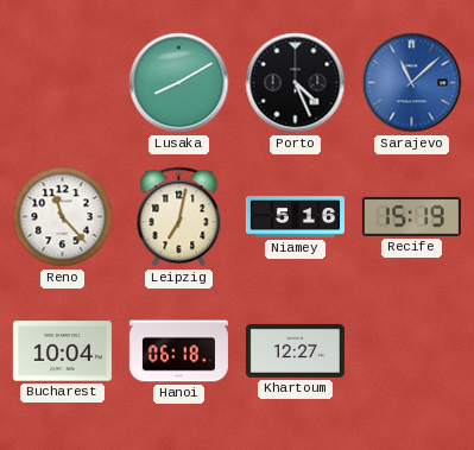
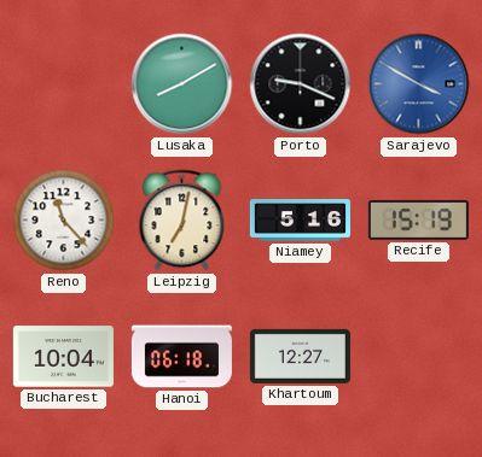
Porto: 4:26 -> 9:19 (301, 84)
Sarajevo: 11:08 -> 3:50 (419, 84)
